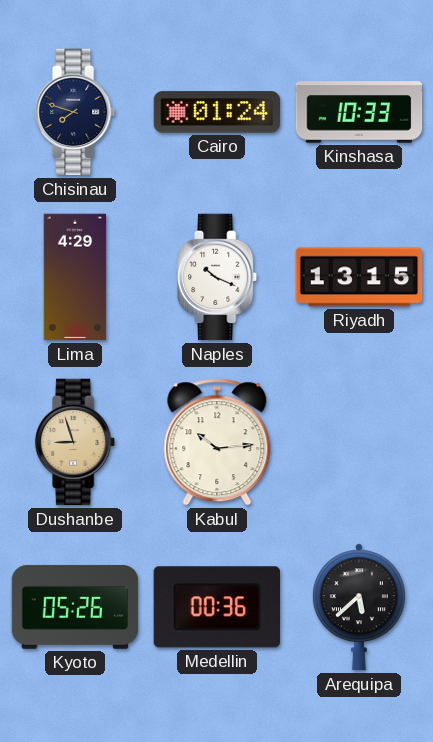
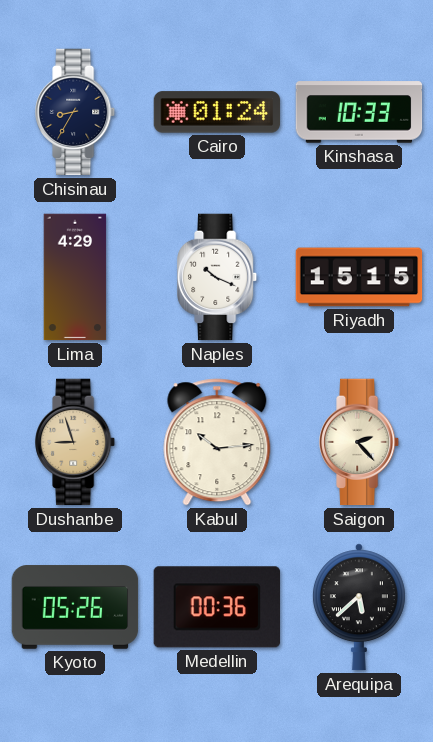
Chisinau: 7:48 -> 8:35 (76, 112)
Riyadh: 13:15 -> 15:15 (359, 277)
Saigon: none -> 2:23 (360, 442)
